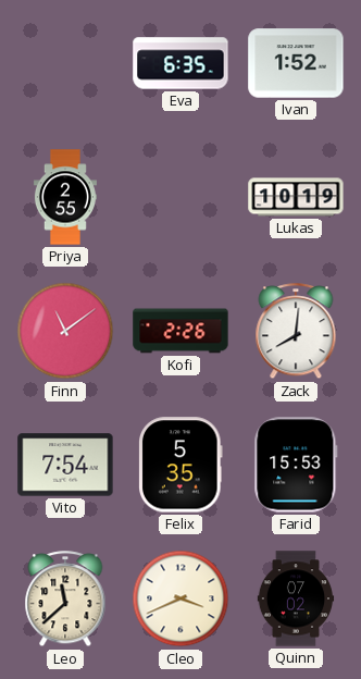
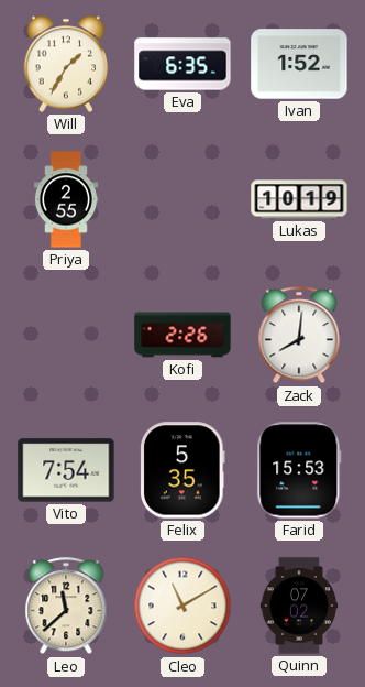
Will: none -> 1:35 (66, 64)
Finn: 11:09 -> none (65, 331)
Cleo: 3:41 -> 11:10 (182, 606)
